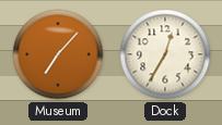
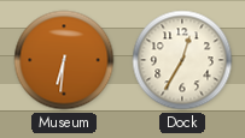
Museum: 7:07 -> 6:31 (64, 60)
